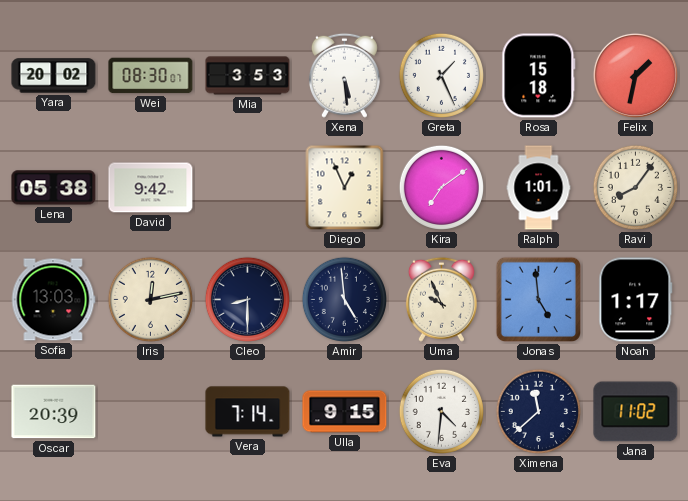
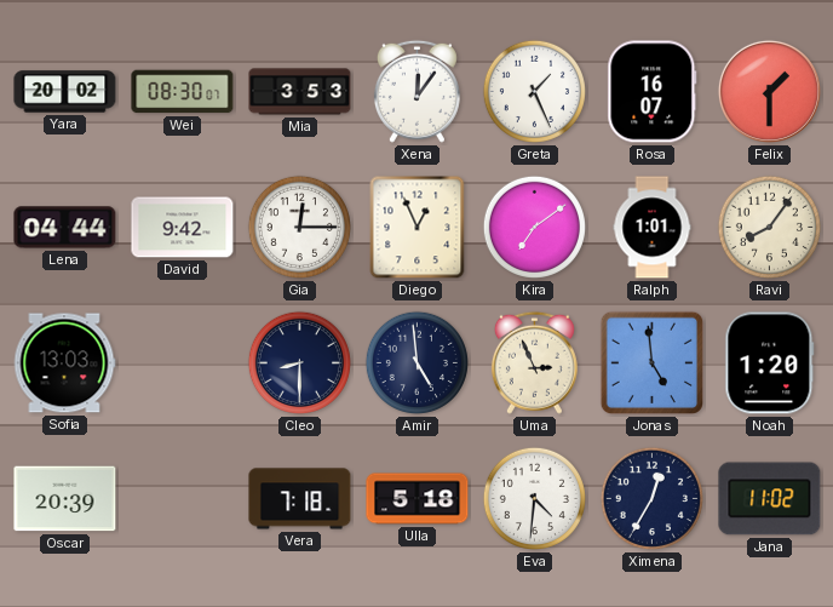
Xena: 5:29 -> 12:06 (416, 91)
Rosa: 15:18 -> 16:07 (653, 92)
Felix: 1:32 -> 1:30 (769, 91)
Lena: 05:38 -> 04:44 (65, 228)
Gia: none -> 12:15 (299, 227)
Iris: 12:13 -> none (150, 299)
Uma: 9:56 -> 2:56 (534, 362)
Noah: 1:17 -> 1:20 (770, 363)
Vera: 7:14 -> 7:18 (300, 499)
Ulla: 9:15 -> 5:18 (418, 499)
Ximena: 11:38 -> 12:35 (651, 498)
